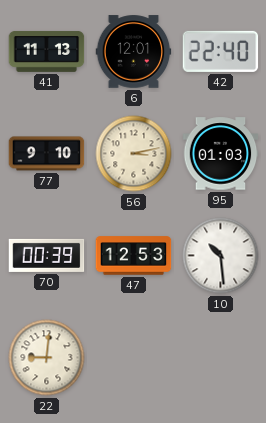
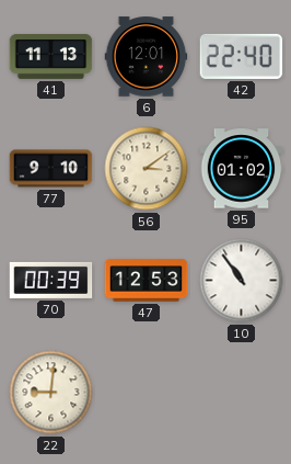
56: 3:13 -> 3:09 (147, 169)
95: 01:03 -> 01:02 (242, 169)
10: 10:29 -> 10:54 (242, 281)
